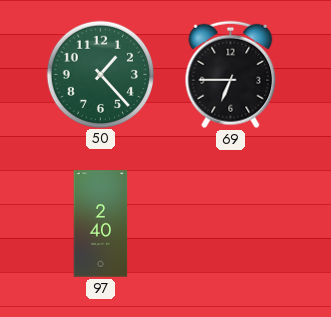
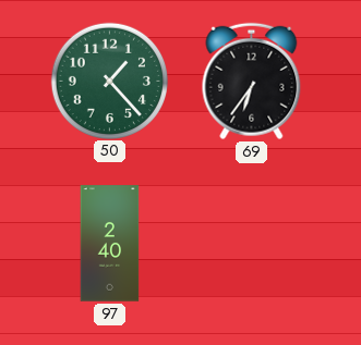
69: 6:45 -> 6:36 (252, 82)
